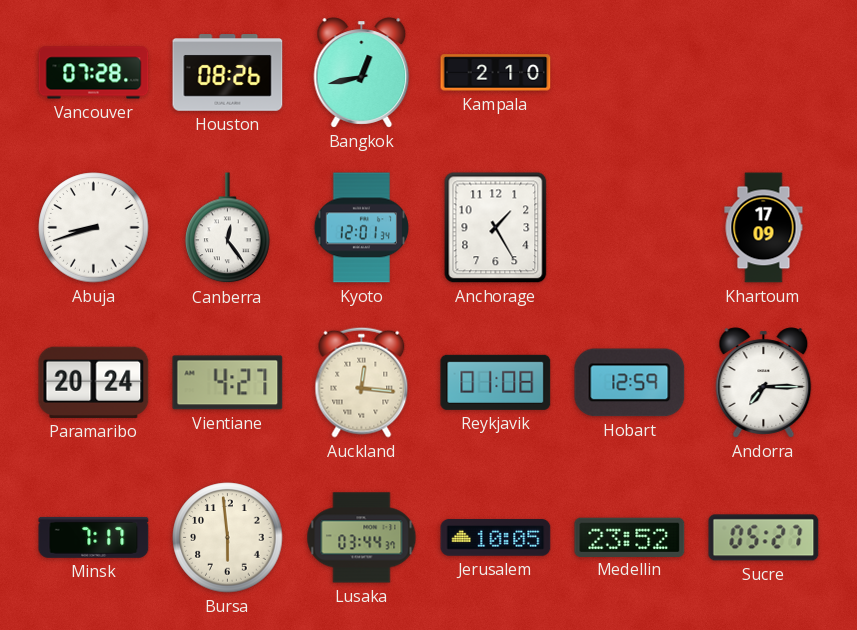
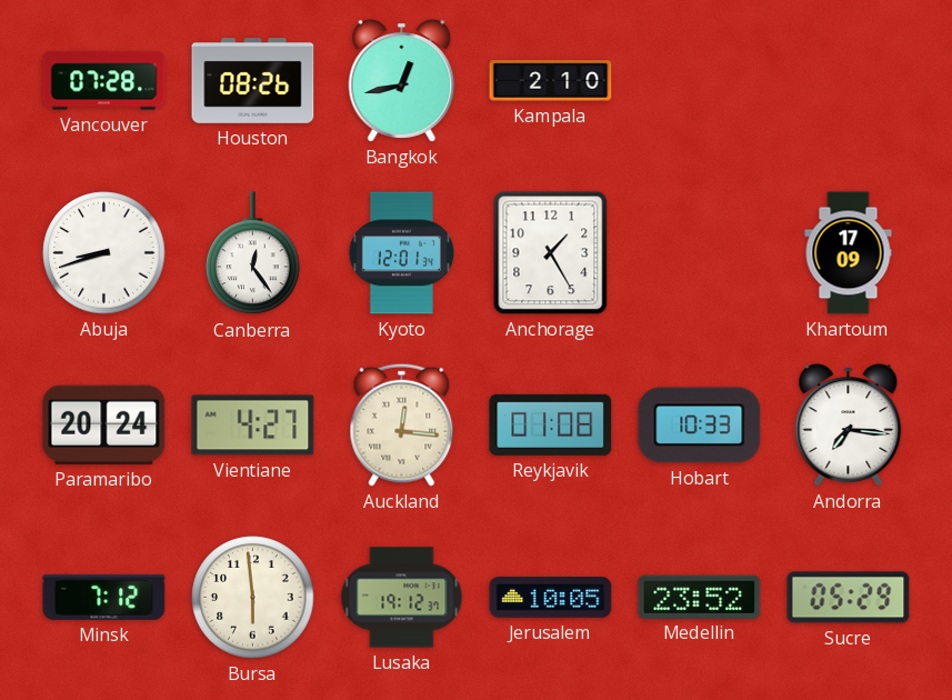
Hobart: 12:59 -> 10:33 (700, 426)
Andorra: 7:15 -> 7:16 (849, 426)
Minsk: 7:17 -> 7:12 (104, 597)
Lusaka: 03:44 -> 19:12 (402, 598)
Sucre: 05:27 -> 05:29 (849, 598)
